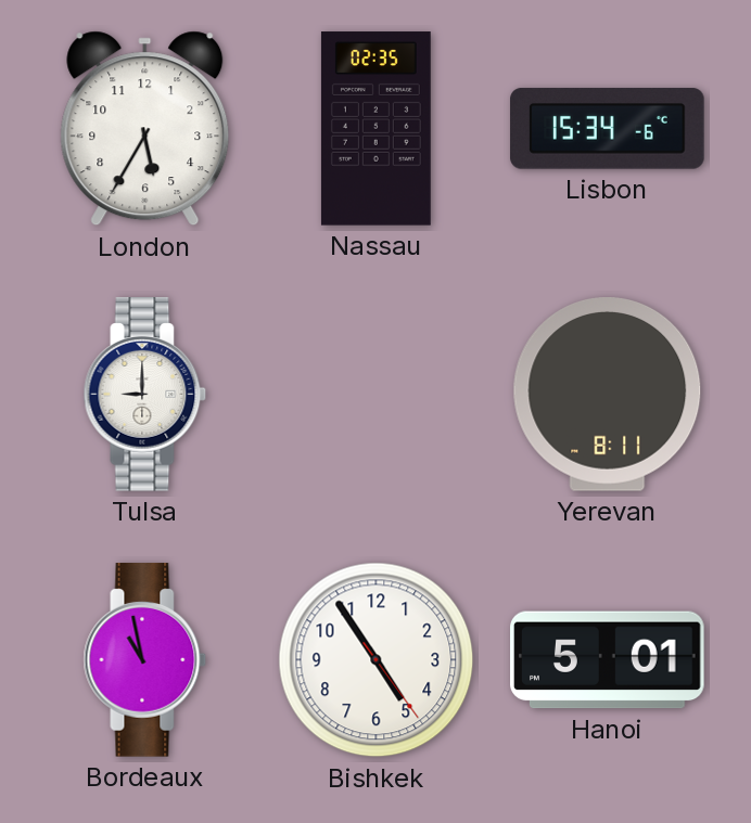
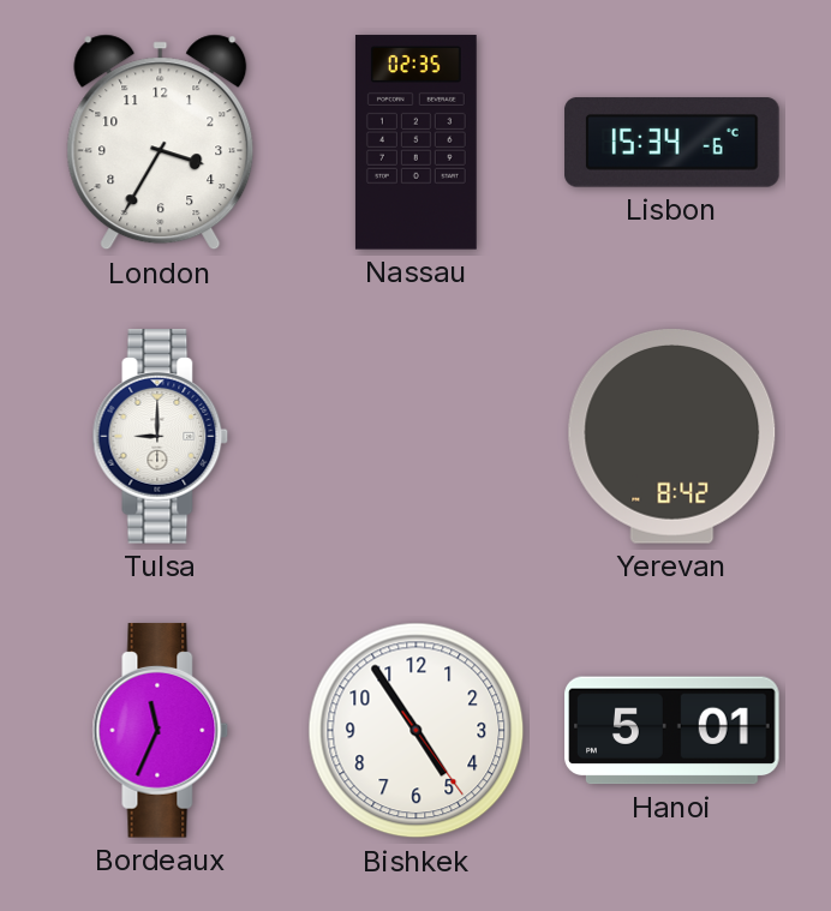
London: 5:35 -> 3:35 (161, 143)
Yerevan: 8:11 -> 8:42 (672, 437)
Bordeaux: 10:58 -> 11:34 (161, 731)
